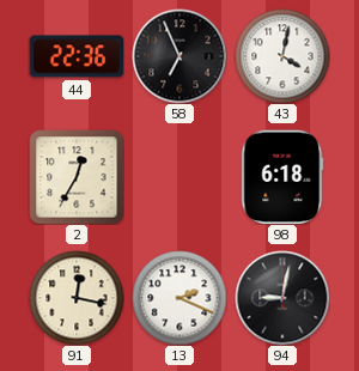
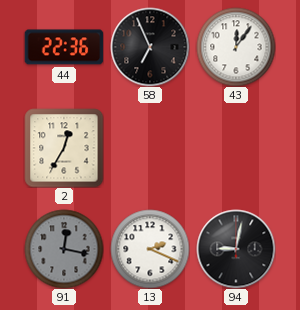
43: 4:02 -> 12:06 (236, 47)
98: 6:18 -> none (282, 177)
91 dial: cream -> grey (64, 249)
